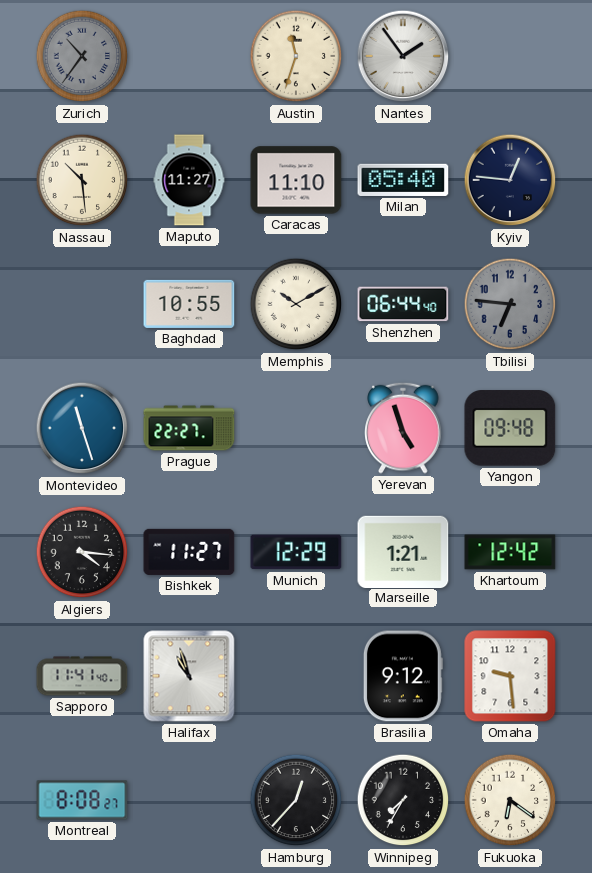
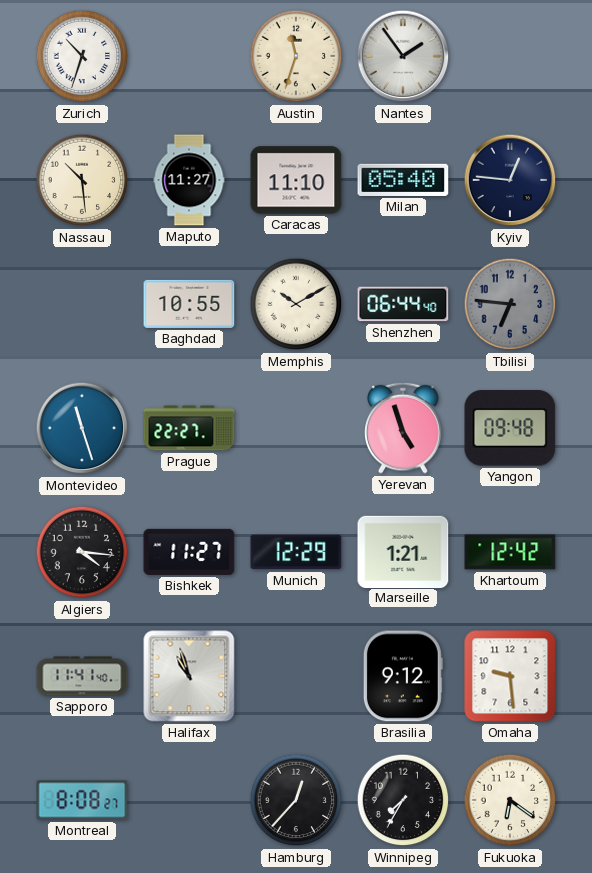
Zurich: 10:36 -> 10:33 (82, 56)
Zurich dial: grey -> white (82, 56)
